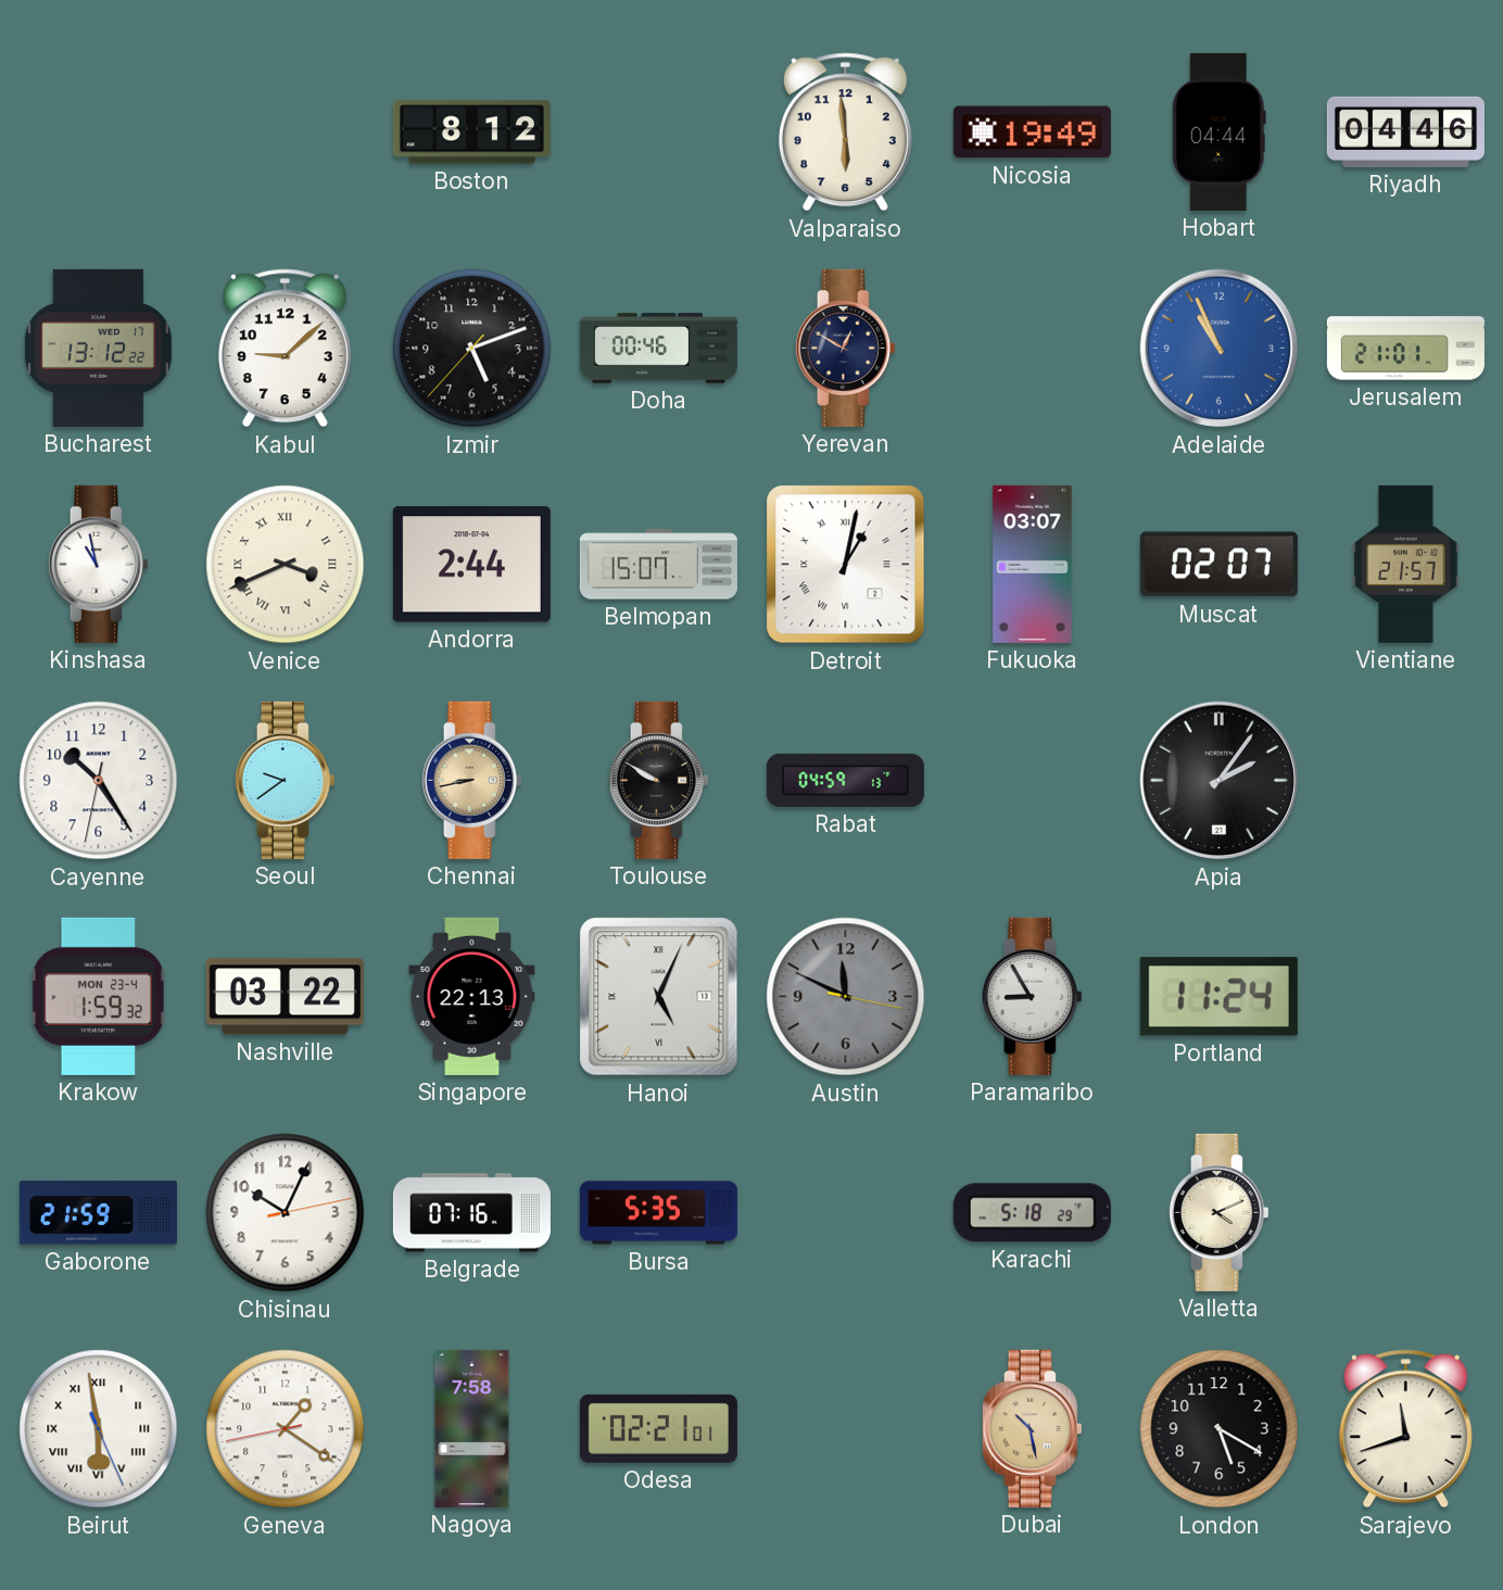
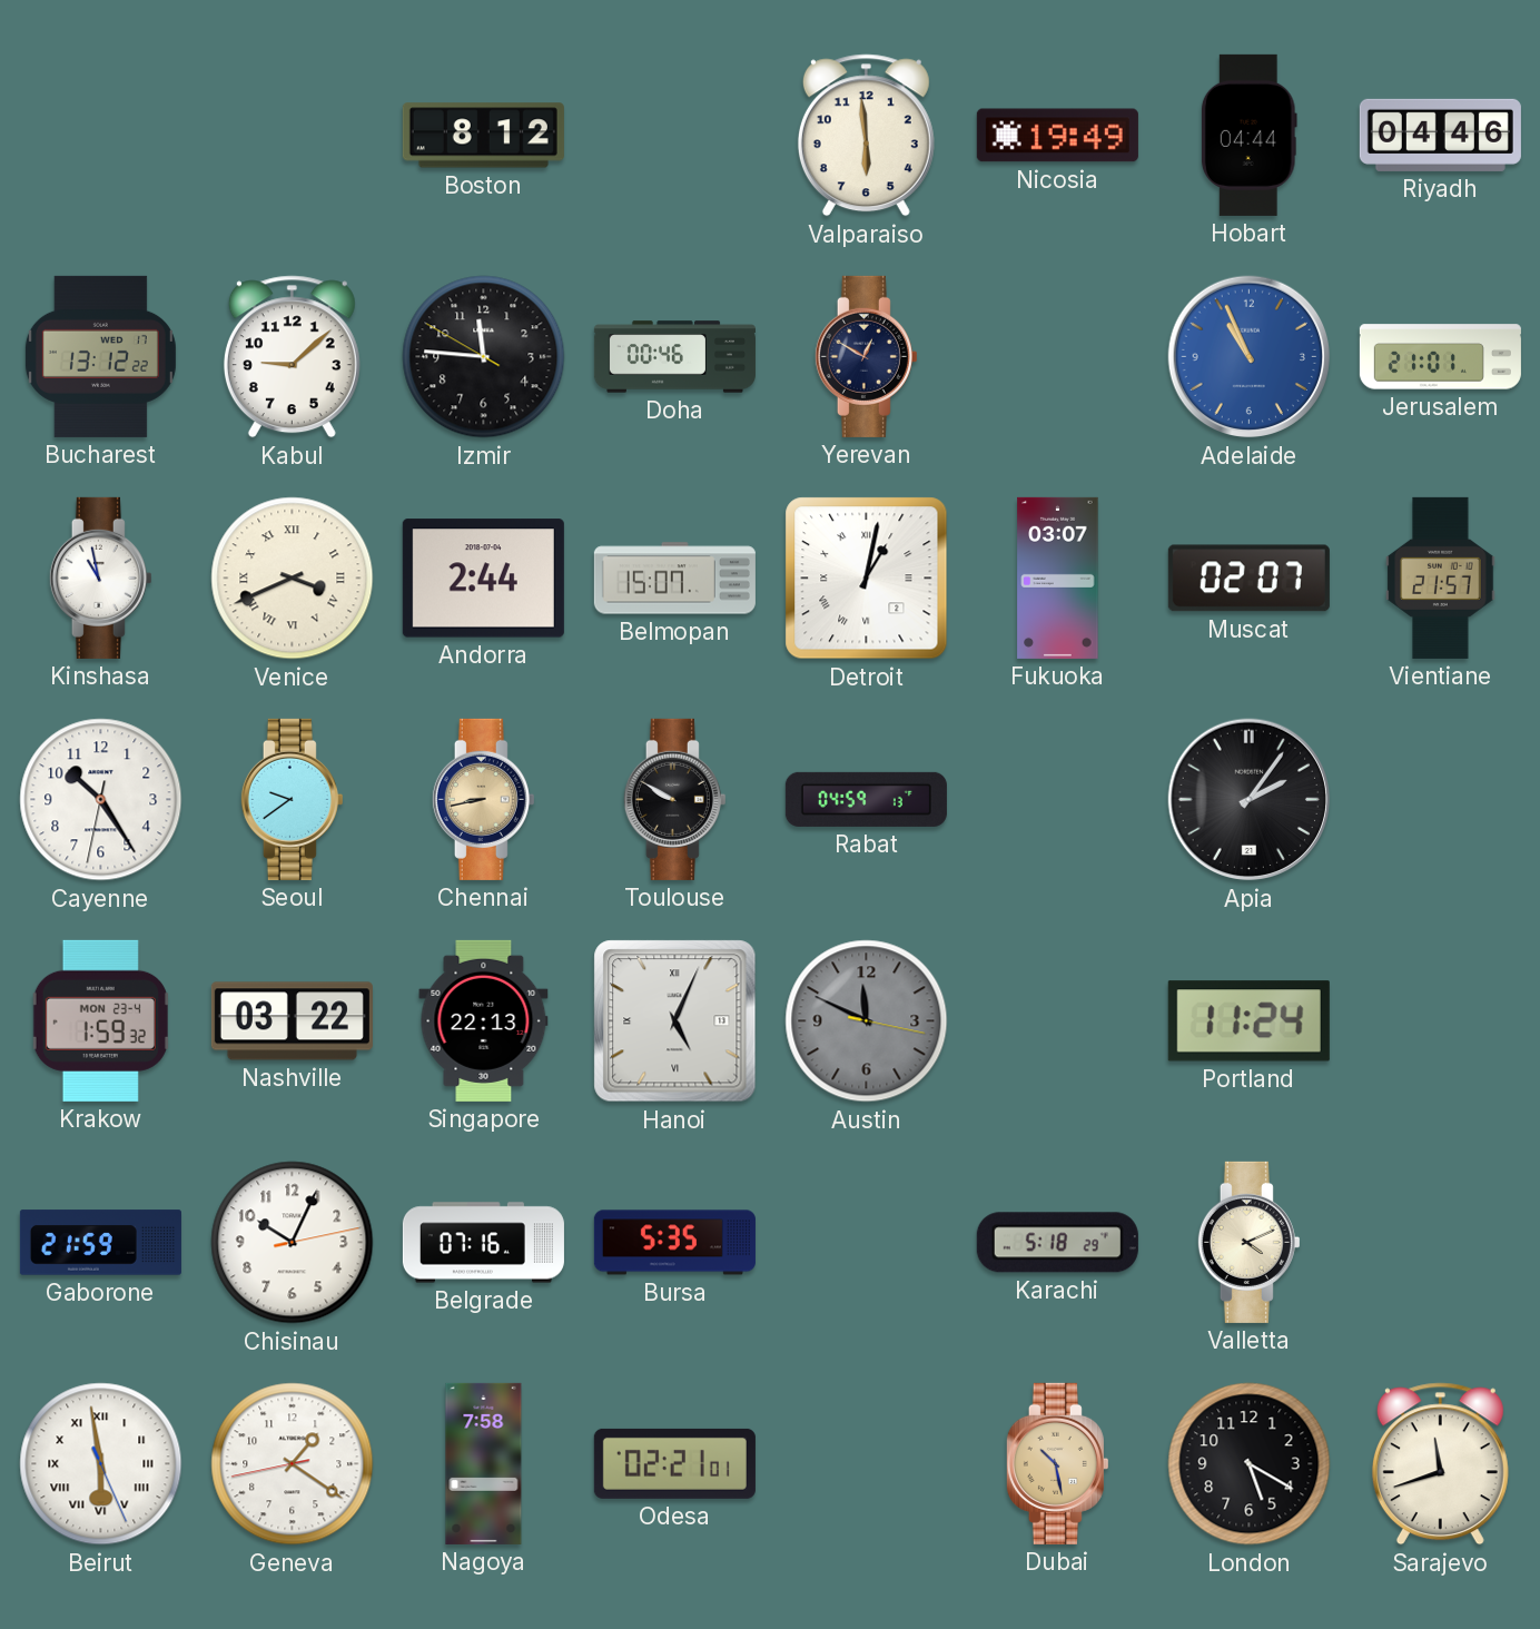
Izmir: 5:11 -> 11:45 (484, 357)
Paramaribo: 8:55 -> none (1032, 996)
